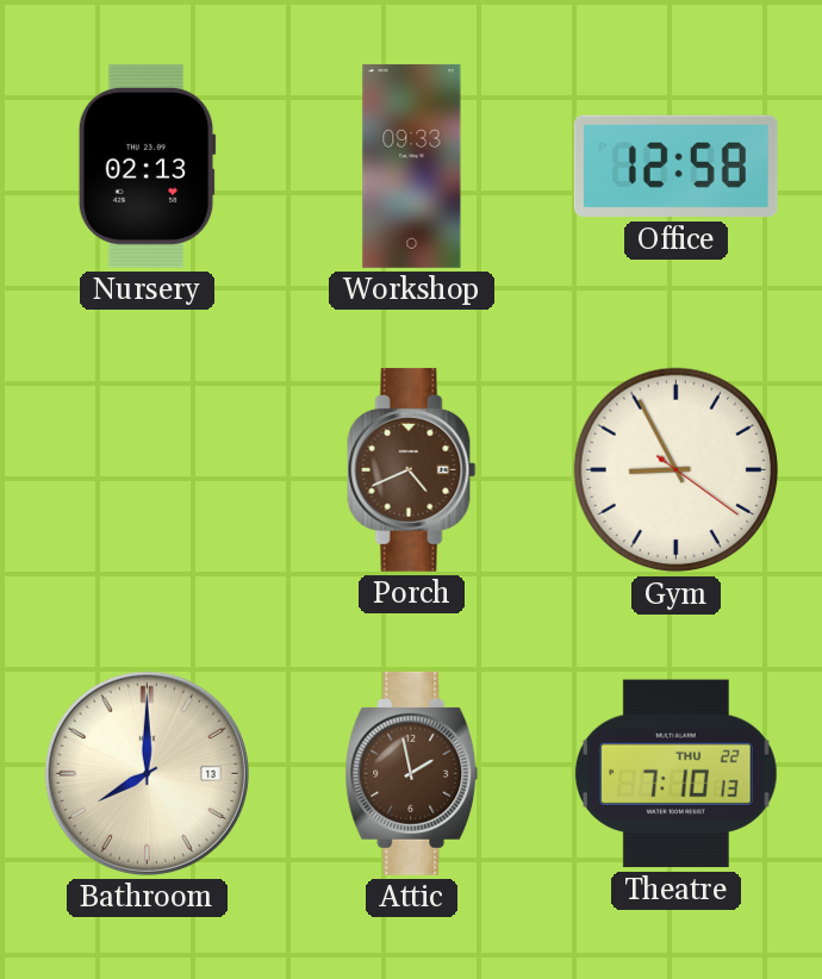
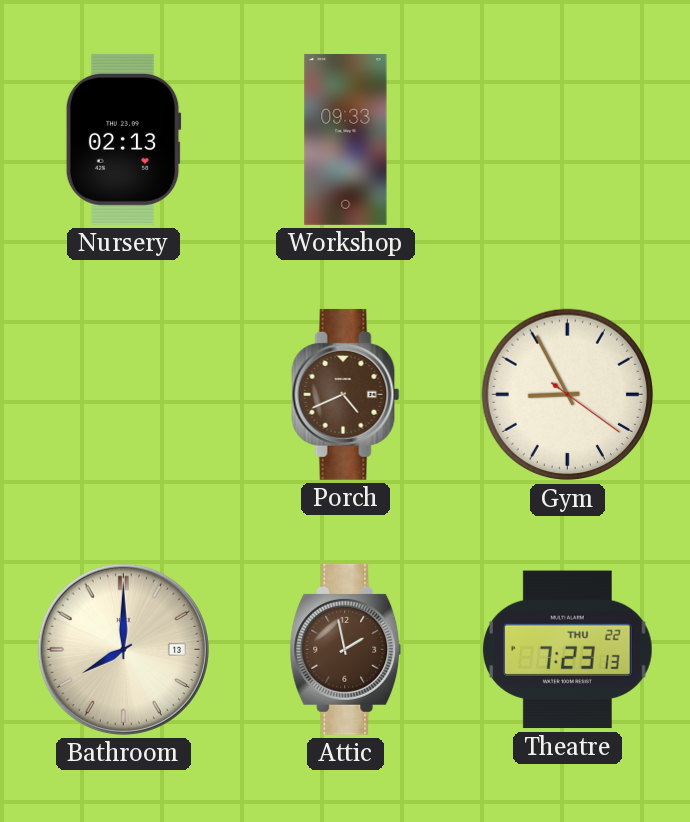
Office: 12:58 -> none (675, 167)
Theatre: 7:10 -> 7:23 (567, 650)
